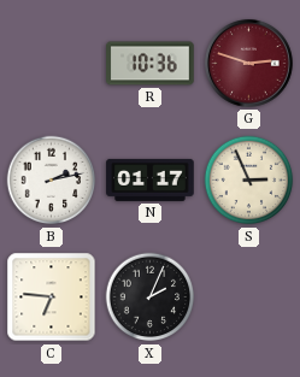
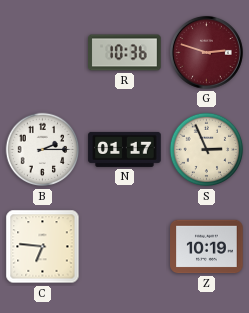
B: 2:13 -> 2:15 (43, 150)
X: 2:04 -> none (151, 298)
Z: none -> 10:19 (207, 247)
